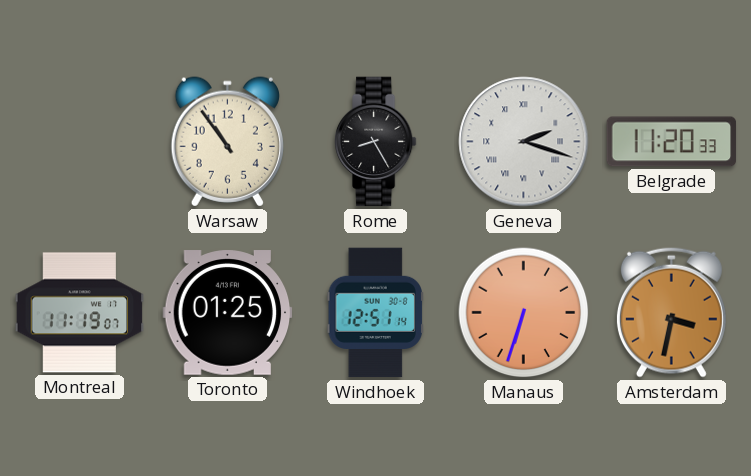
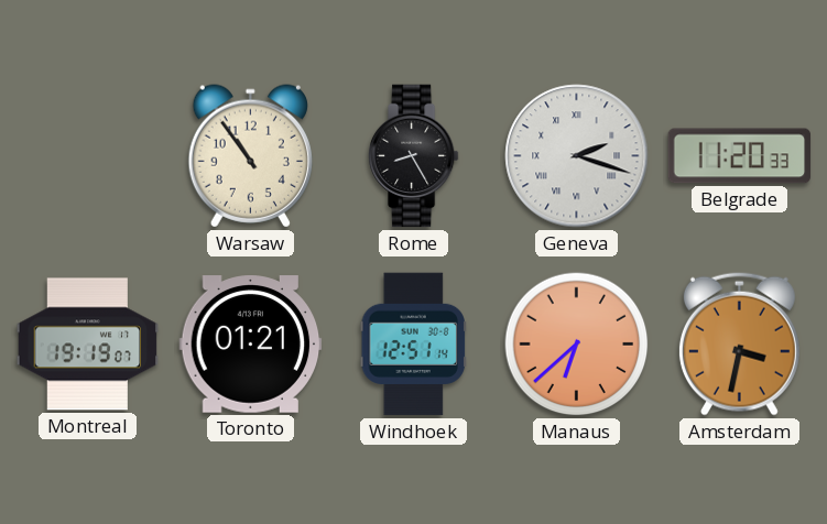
Montreal: 11:19 -> 19:19 (88, 345)
Toronto: 01:25 -> 01:21 (251, 345)
Manaus: 6:33 -> 6:38 (577, 345)
